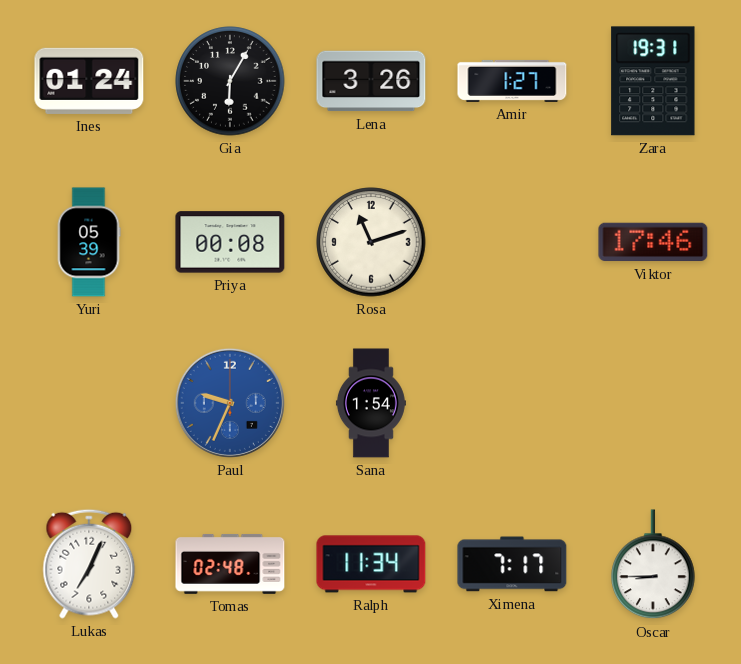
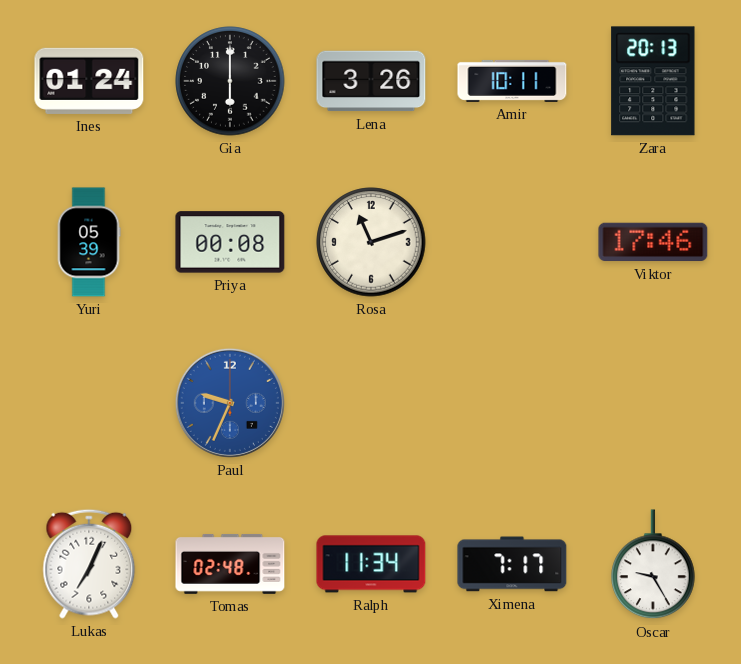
Gia: 6:05 -> 6:00 (230, 81)
Amir: 1:27 -> 10:11 (512, 81)
Zara: 19:31 -> 20:13 (653, 81)
Sana: 1:54 -> none (371, 403)
Oscar: 8:45 -> 9:25 (653, 565)
